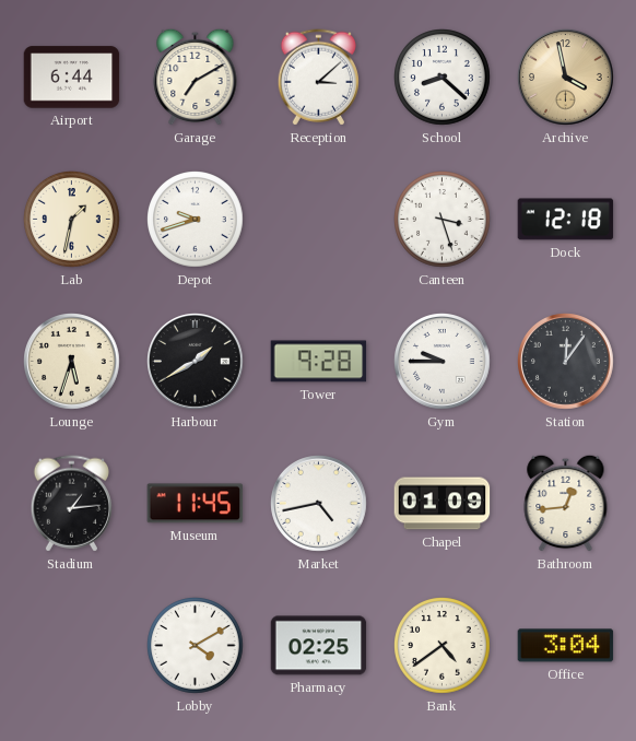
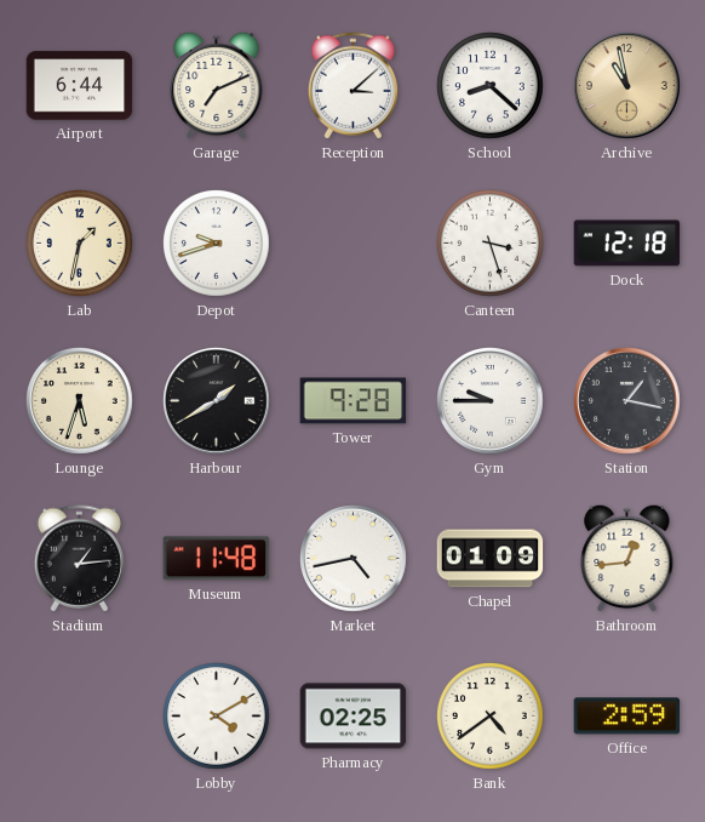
Garage: 7:10 -> 7:11 (217, 85)
Archive: 3:58 -> 10:58 (627, 86)
Station: 12:06 -> 1:17 (627, 401)
Museum: 11:45 -> 11:48 (217, 559)
Office: 3:04 -> 2:59 (627, 717)
